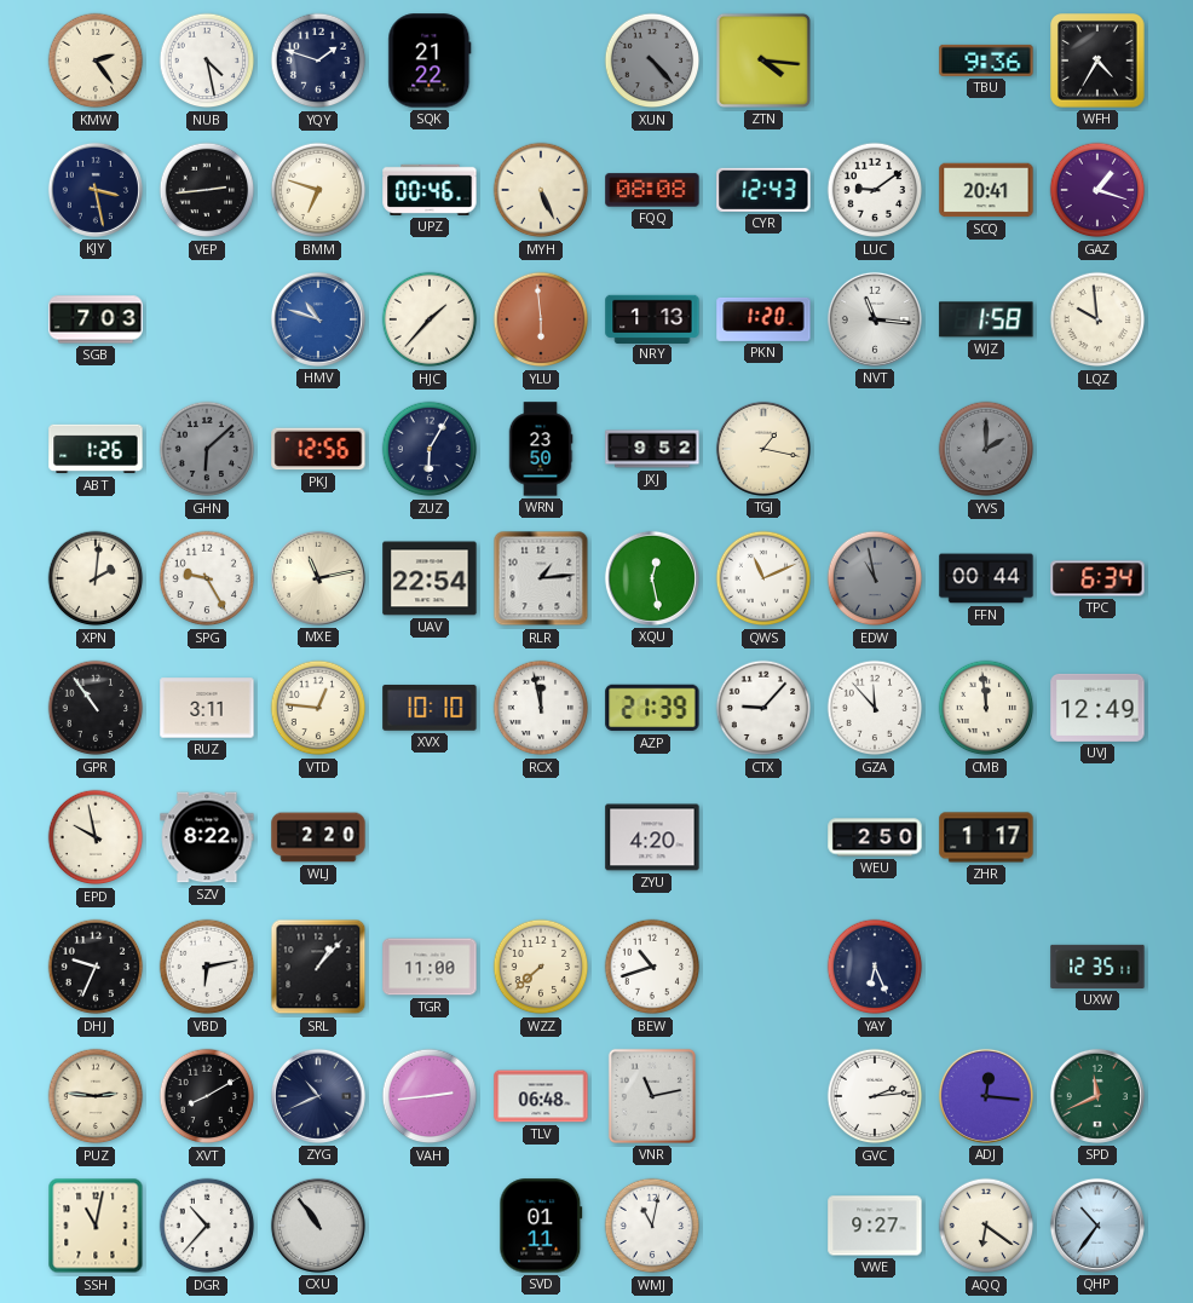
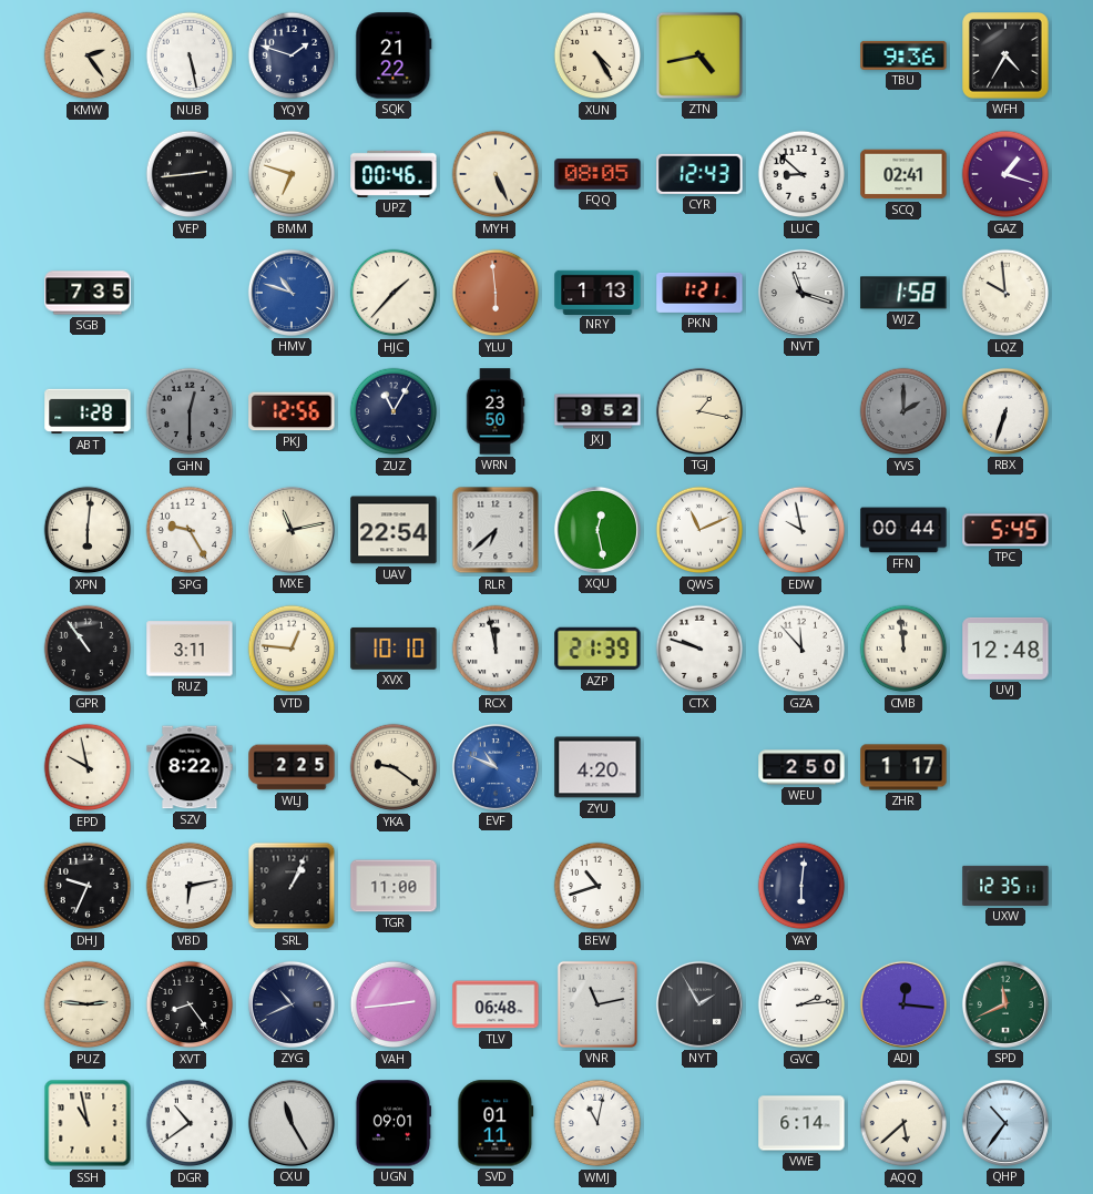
NUB: 4:28 -> 5:28 (190, 55)
XUN: 4:23 -> 4:25 (597, 55)
XUN dial: grey -> cream (597, 55)
ZTN: 4:16 -> 4:43 (699, 55)
KJY: 3:28 -> none (96, 190)
FQQ: 08:08 -> 08:05 (597, 174)
LUC: 9:09 -> 8:52 (801, 174)
SCQ: 20:41 -> 02:41 (903, 174)
SGB: 7:03 -> 7:35 (88, 293)
PKN: 1:20 -> 1:21 (699, 293)
NVT: 11:16 -> 11:18 (801, 293)
ABT: 1:26 -> 1:28 (88, 411)
GHN: 6:08 -> 12:30 (190, 411)
ZUZ: 6:05 -> 11:05 (394, 411)
RBX: none -> 6:33 (1005, 411)
XPN: 2:01 -> 6:01 (88, 530)
RLR: 1:14 -> 6:38 (496, 530)
EDW: 10:58 -> 9:58 (801, 530)
EDW dial: grey -> white (801, 530)
TPC: 6:34 -> 5:45 (1005, 530)
CTX: 9:07 -> 9:48 (699, 649)
UVJ: 12:49 -> 12:48 (1005, 649)
WLJ: 2:20 -> 2:25 (292, 767)
YKA: none -> 9:21 (394, 767)
EVF: none -> 10:49 (496, 767)
SRL: 1:07 -> 1:04 (292, 886)
WZZ: 7:38 -> none (541, 967)
YAY: 6:26 -> 6:01 (801, 886)
XVT: 8:10 -> 8:24 (190, 1004)
NYT: none -> 1:55 (699, 1004)
SSH: 11:02 -> 10:58 (88, 1123)
DGR: 10:37 -> 10:39 (190, 1123)
CXU: 10:54 -> 11:25 (292, 1123)
UGN: none -> 09:01 (394, 1123)
VWE: 9:27 -> 6:14 (801, 1123)
AQQ: 6:21 -> 5:38 (903, 1123)
